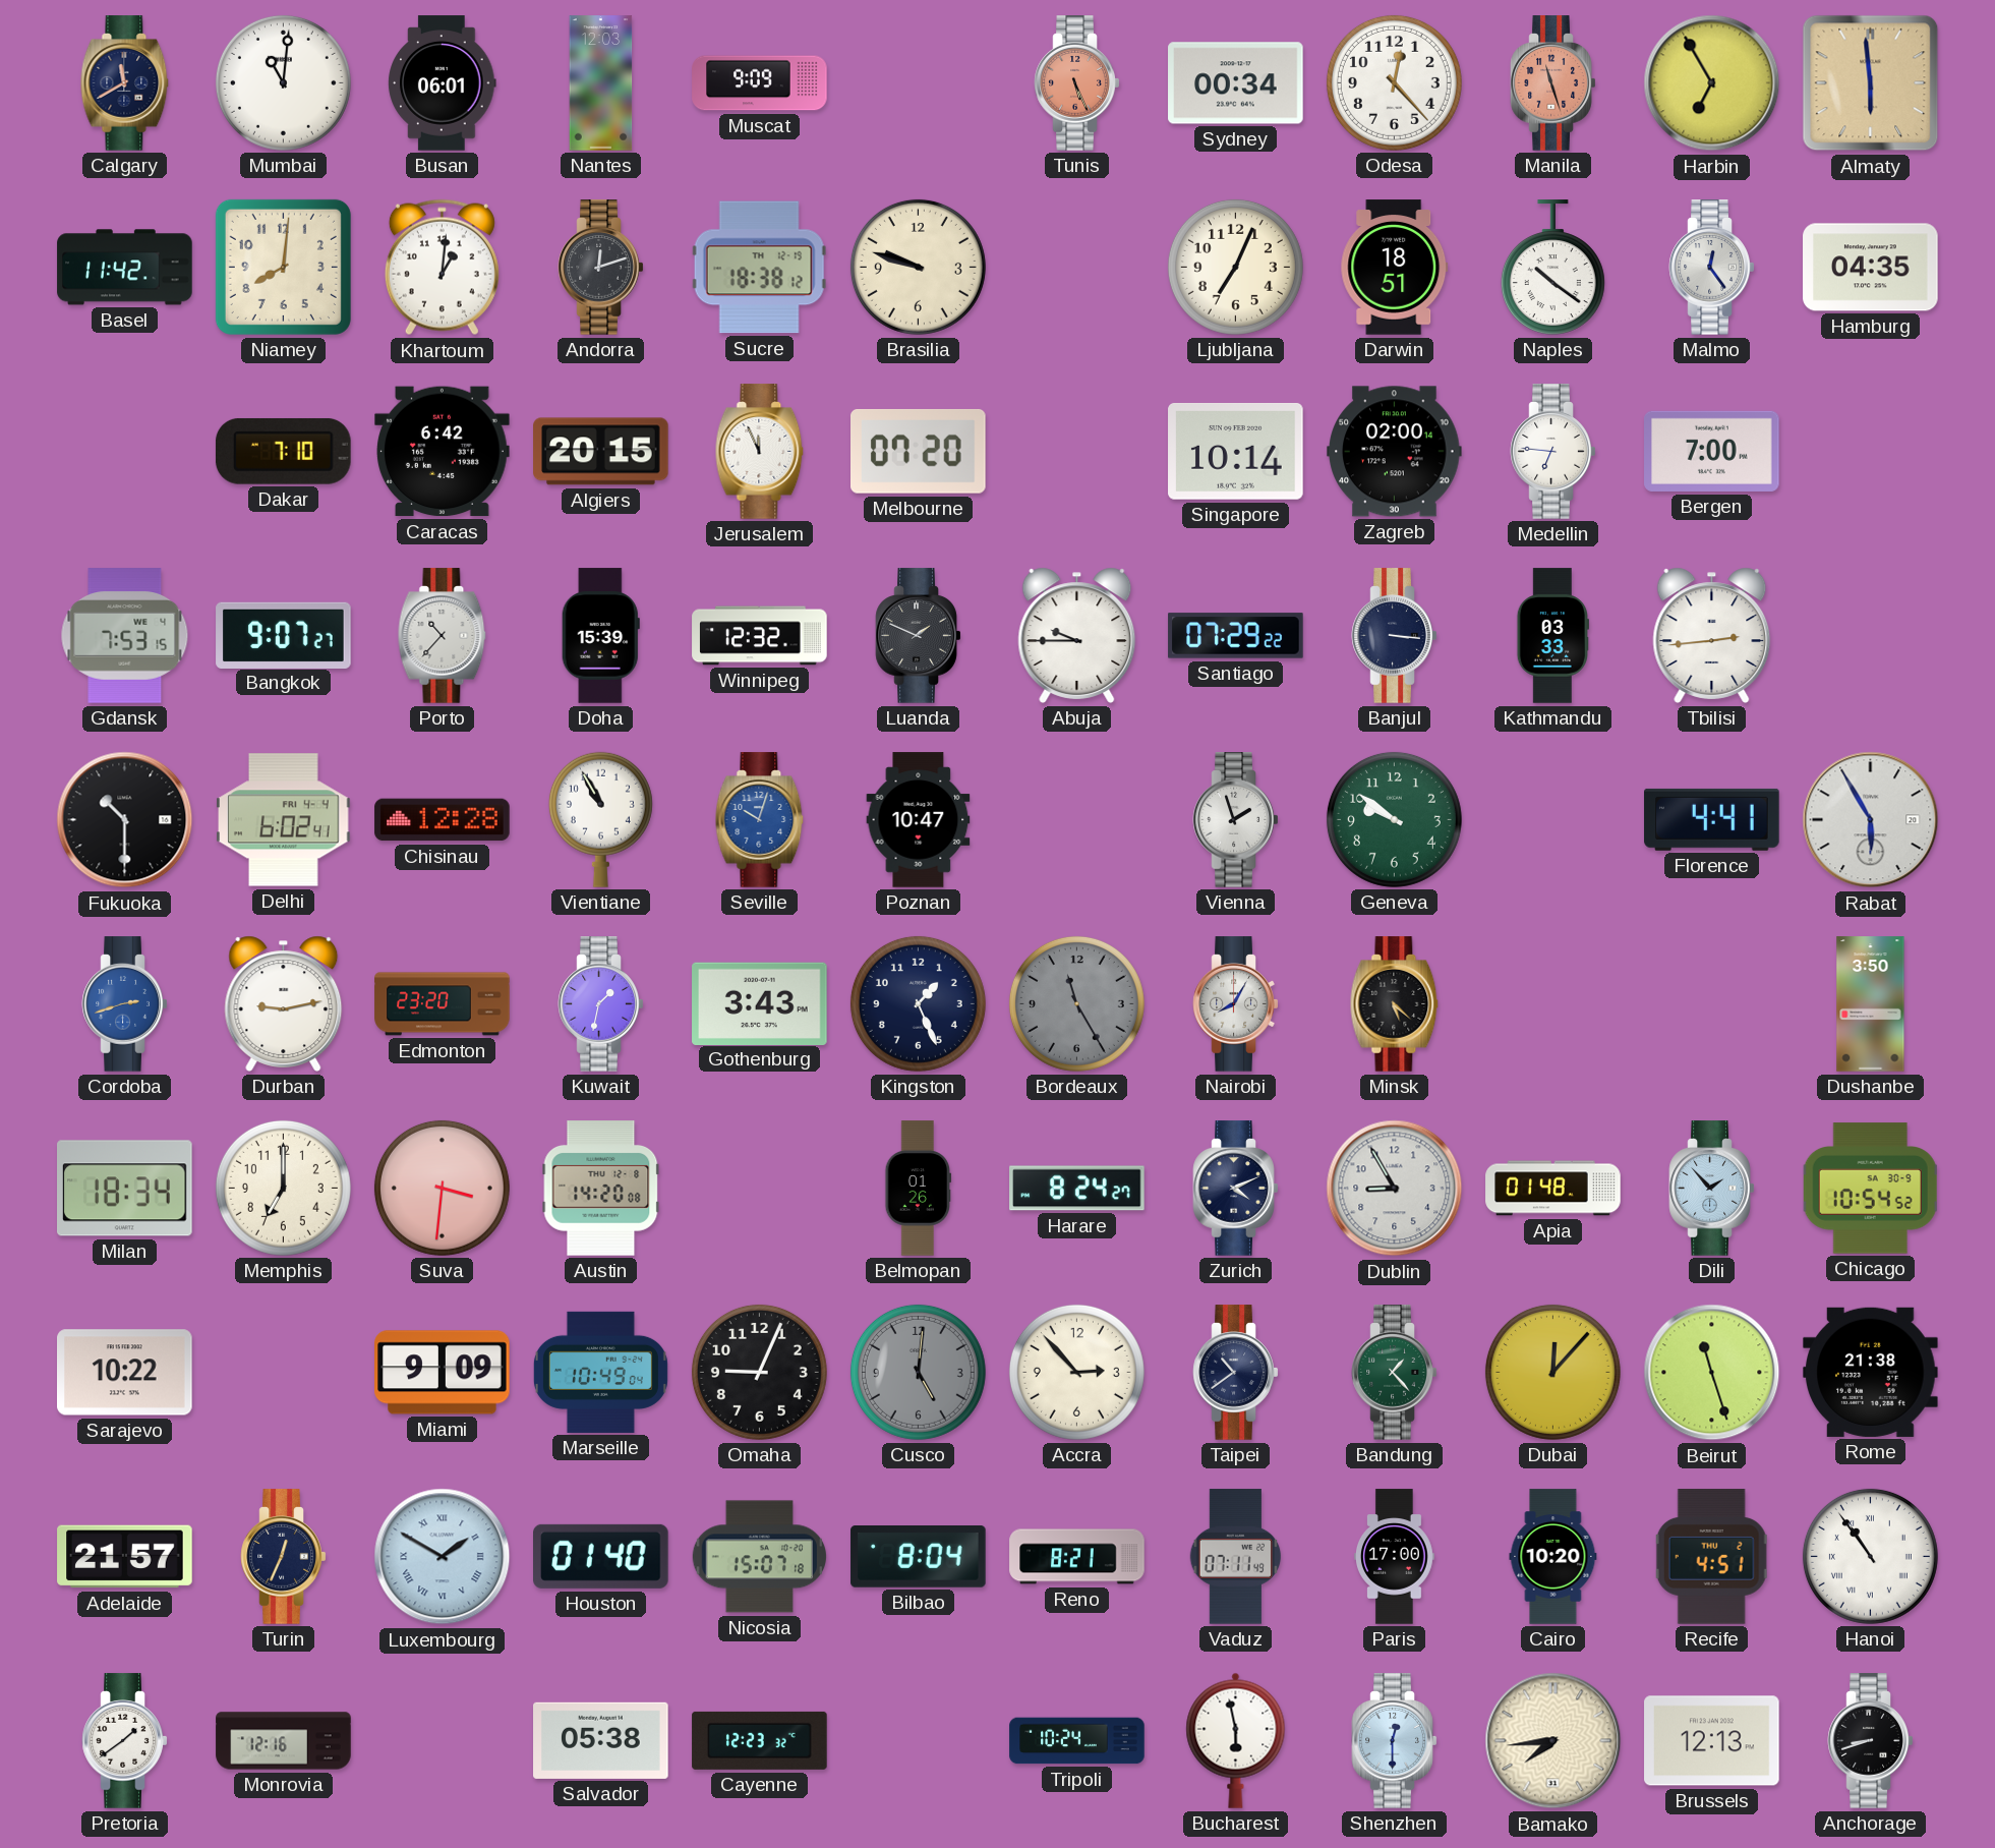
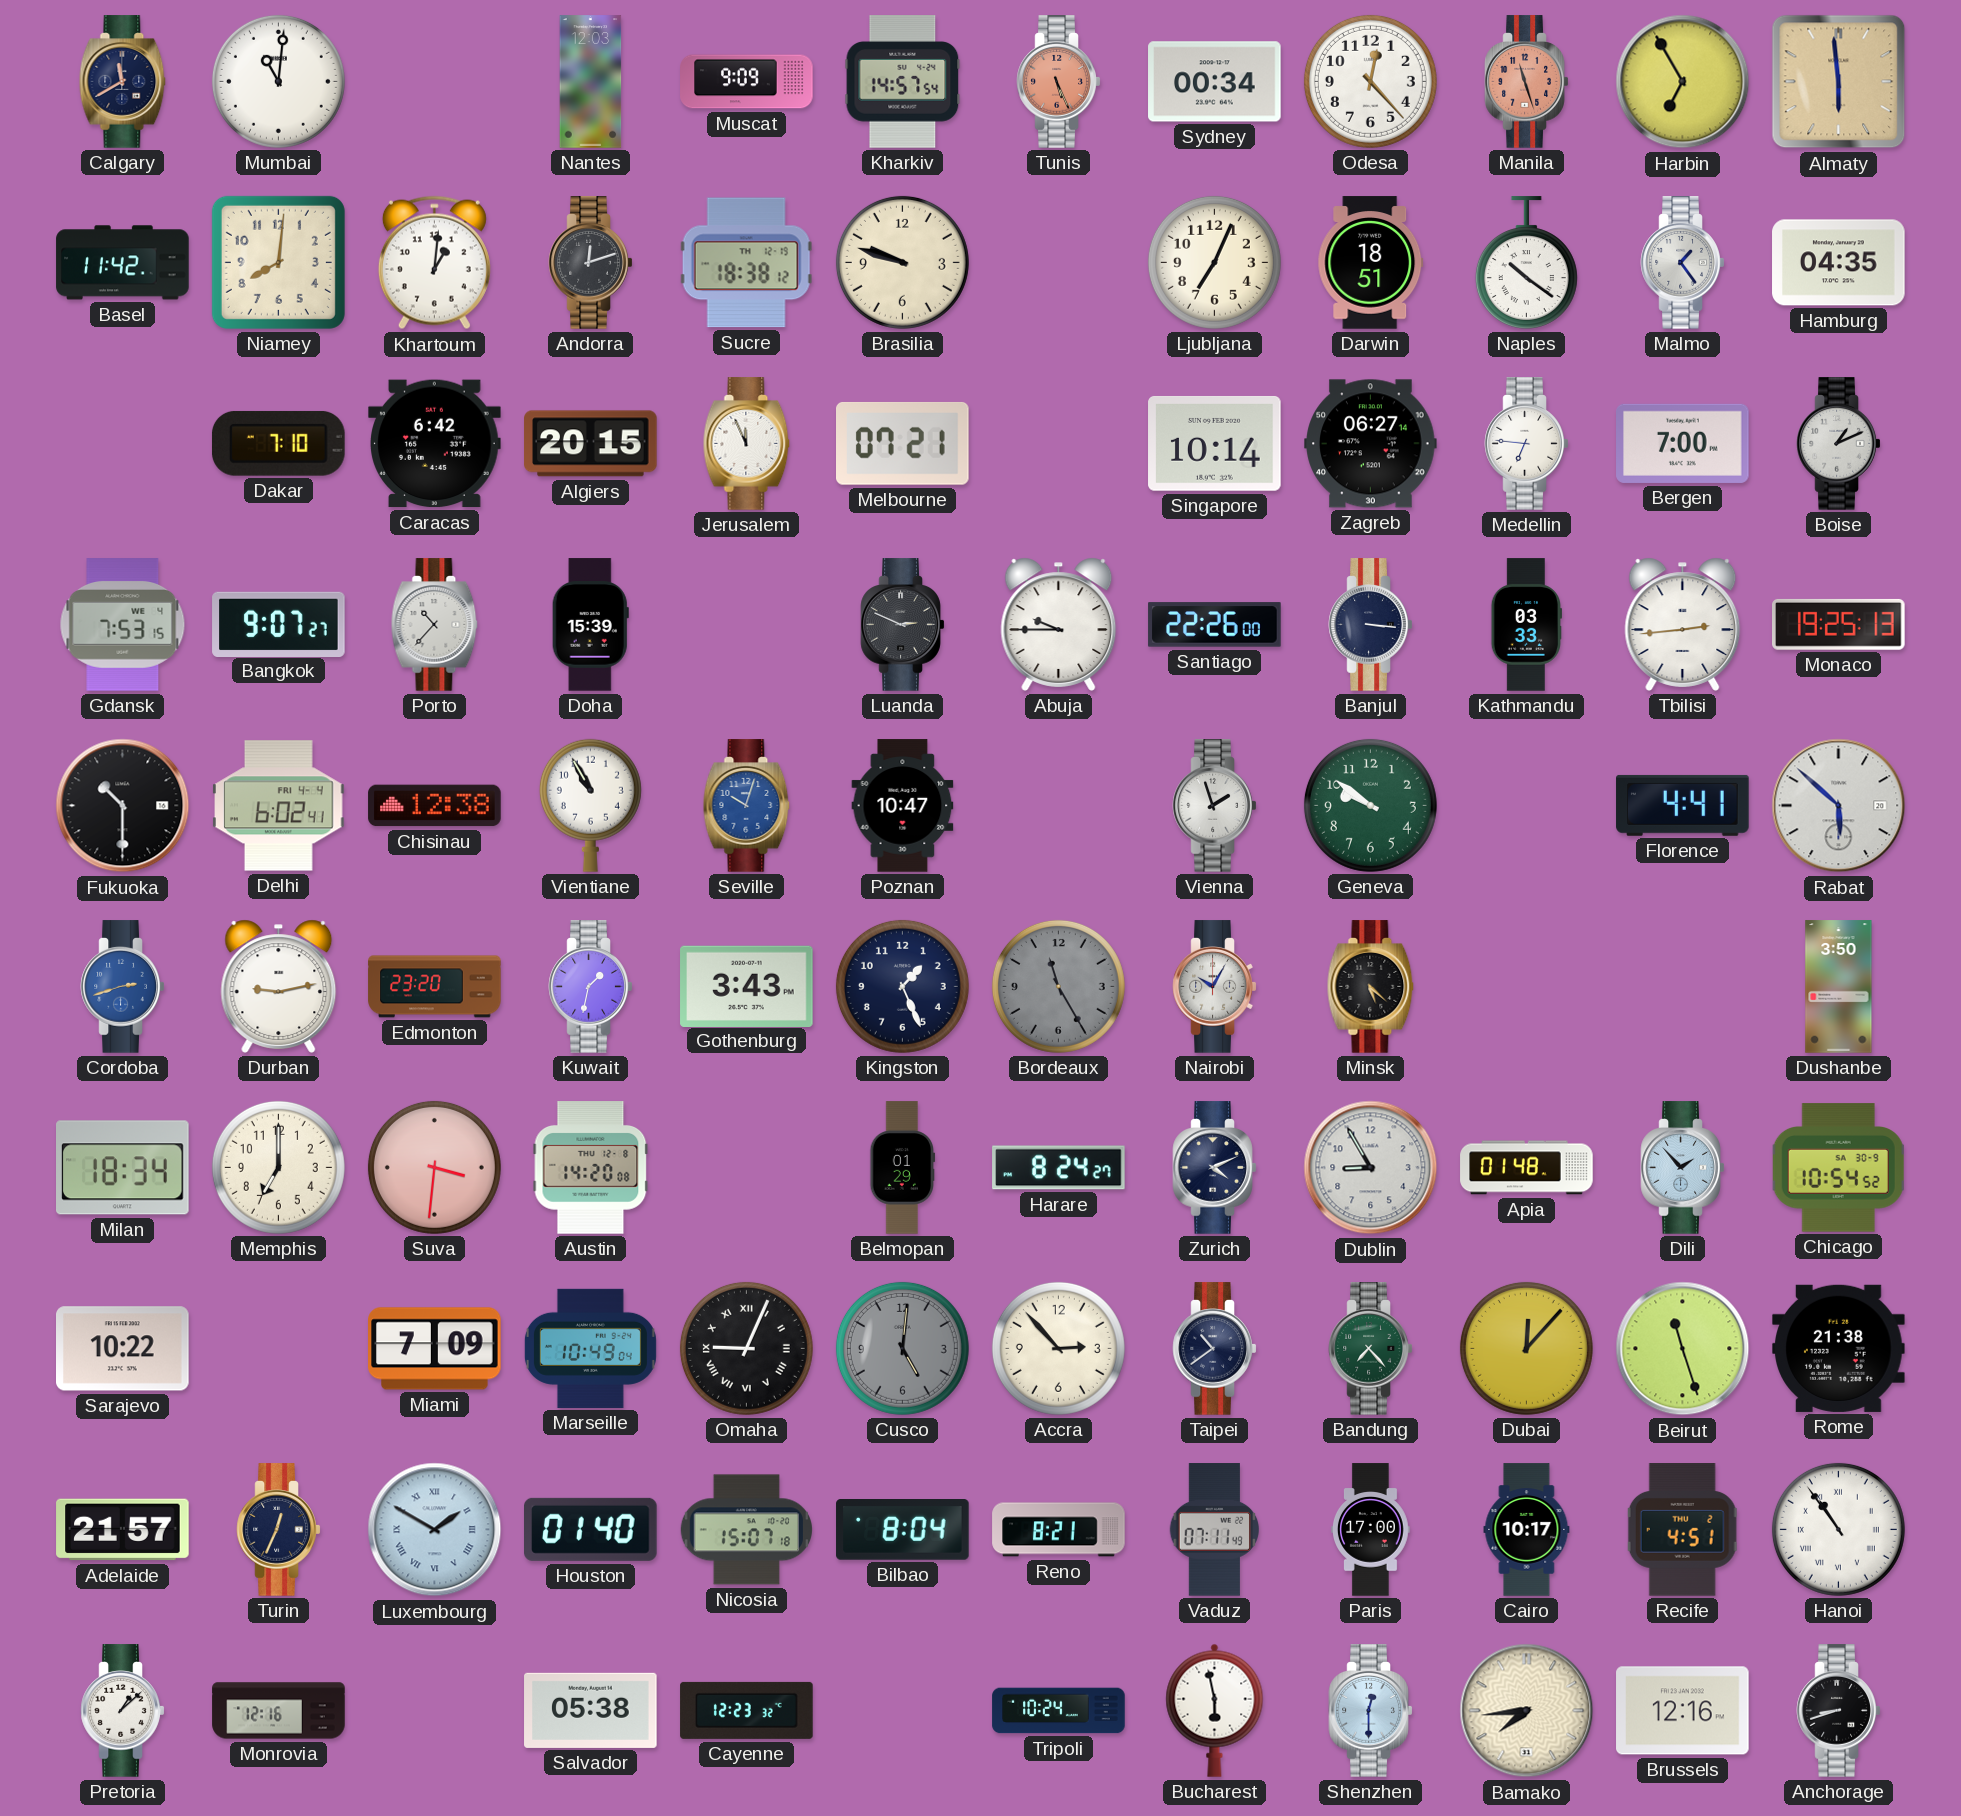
Busan: 06:01 -> none (443, 83)
Kharkiv: none -> 14:57 (903, 82)
Malmo: 12:24 -> 1:24 (1683, 263)
Melbourne: 07:20 -> 07:21 (903, 443)
Zagreb: 02:00 -> 06:27 (1371, 444)
Boise: none -> 1:11 (1839, 444)
Winnipeg: 12:32 -> none (760, 636)
Luanda: 1:49 -> 2:49 (903, 625)
Santiago: 07:29 -> 22:26 (1215, 625)
Monaco: none -> 19:25 (1839, 624)
Chisinau: 12:28 -> 12:38 (435, 806)
Rabat: 5:55 -> 5:52 (1839, 806)
Nairobi: 8:05 -> 10:05 (1215, 987)
Belmopan: 01:26 -> 01:29 (903, 1168)
Miami: 9:09 -> 7:09 (435, 1349)
Omaha numerals: Arabic -> Roman (746, 1348)
Bandung: 1:23 -> 7:23 (1371, 1349)
Cairo: 10:20 -> 10:17 (1527, 1530)
Pretoria: 1:39 -> 1:08 (123, 1711)
Brussels: 12:13 -> 12:16 (1683, 1711)
